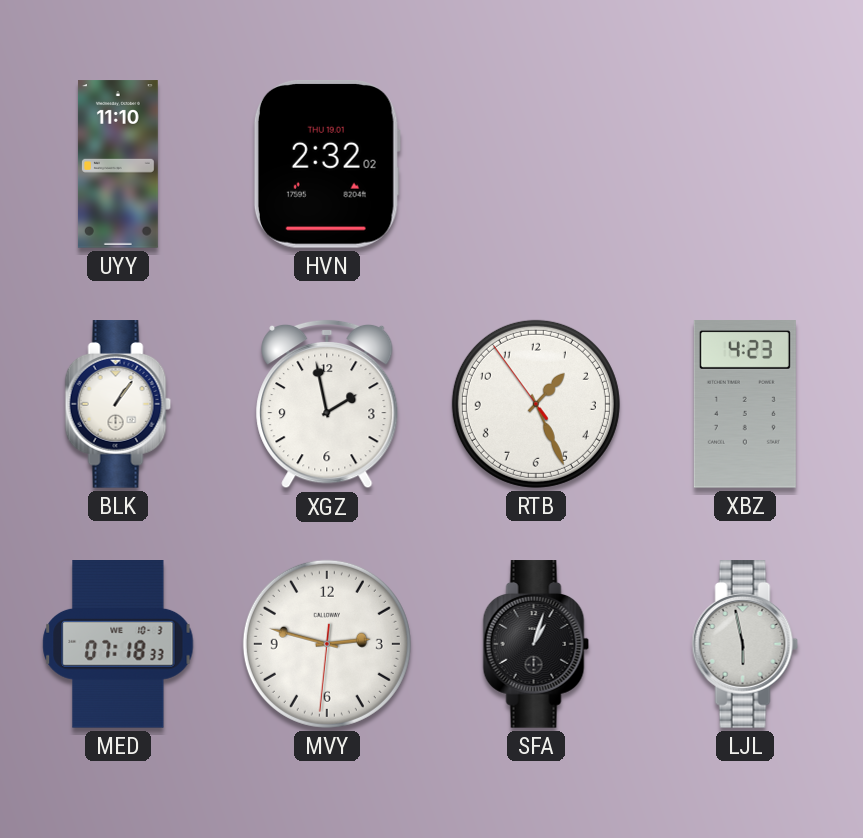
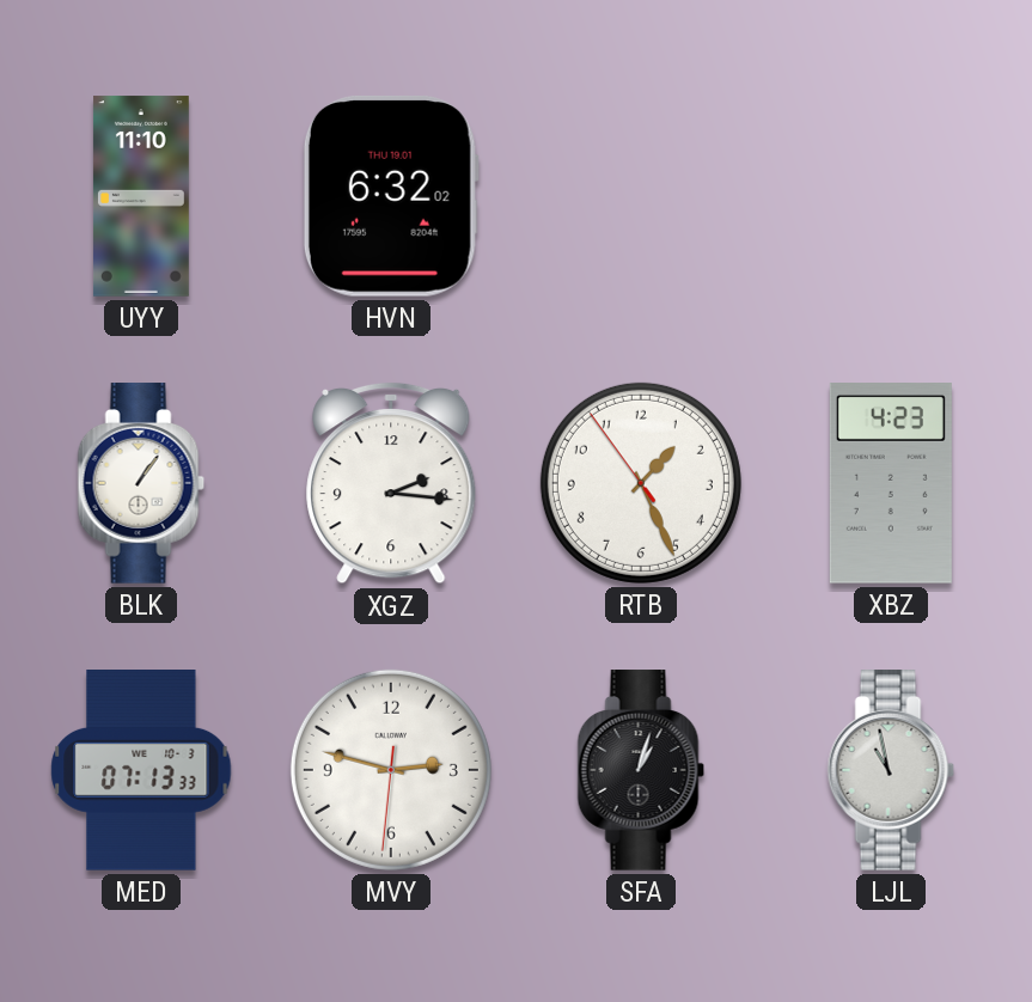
HVN: 2:32 -> 6:32 (391, 196)
XGZ: 1:58 -> 2:16 (391, 483)
MED: 07:18 -> 07:13 (141, 770)
LJL: 5:58 -> 10:58 (891, 770)
